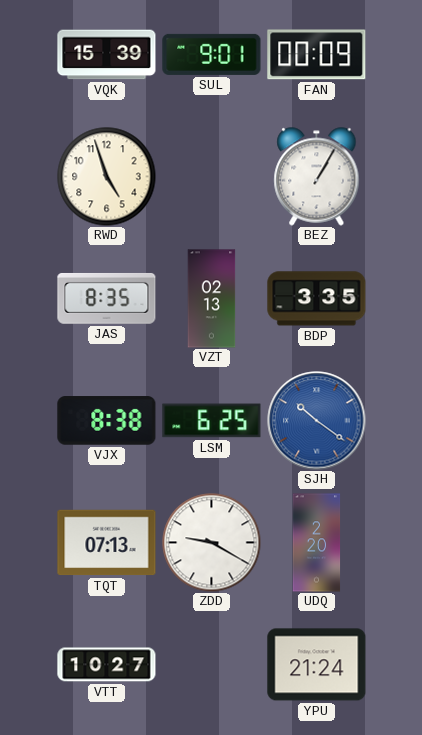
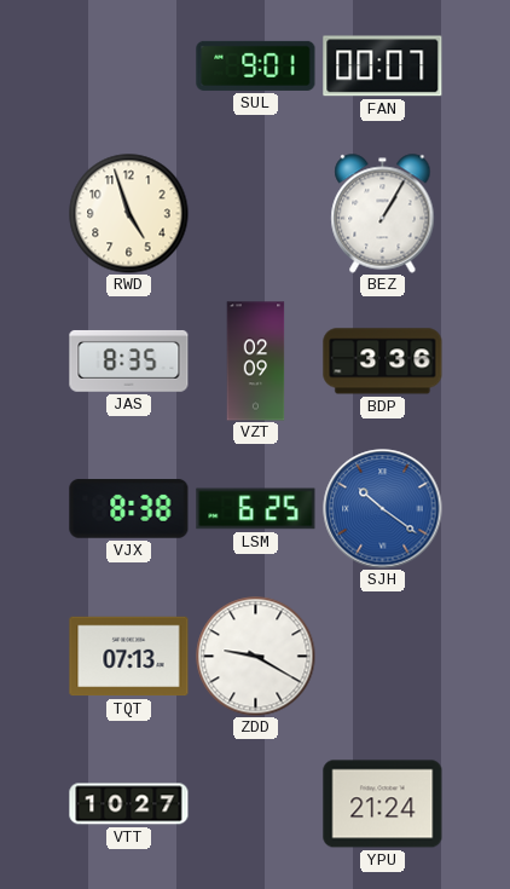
VQK: 15:39 -> none (107, 55)
FAN: 00:09 -> 00:07 (383, 67)
VZT: 02:13 -> 02:09 (256, 362)
BDP: 3:35 -> 3:36 (383, 362)
UDQ: 2:20 -> none (317, 543)
